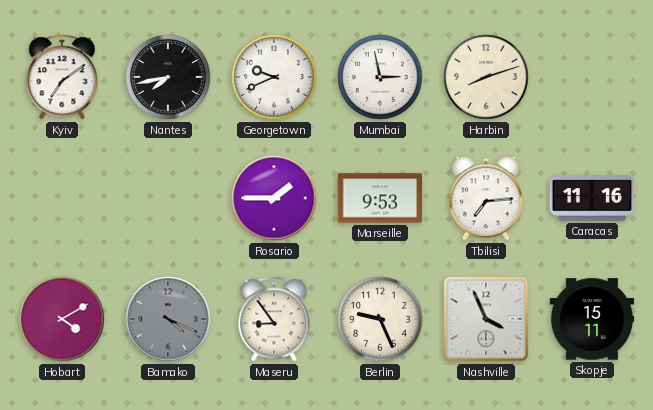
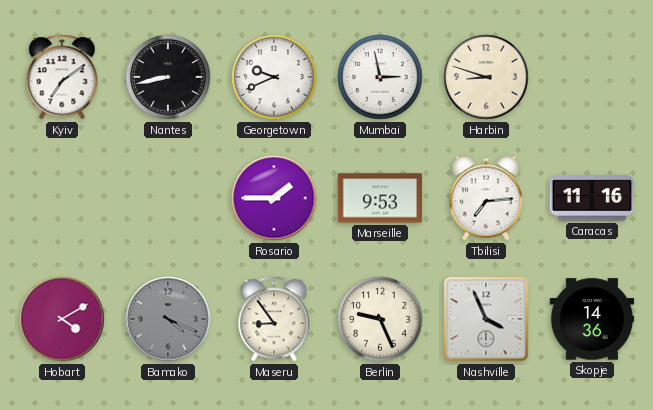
Nantes: 7:43 -> 8:43 (168, 77)
Harbin: 8:12 -> 8:48 (486, 77)
Skopje: 15:11 -> 14:36 (592, 319)
